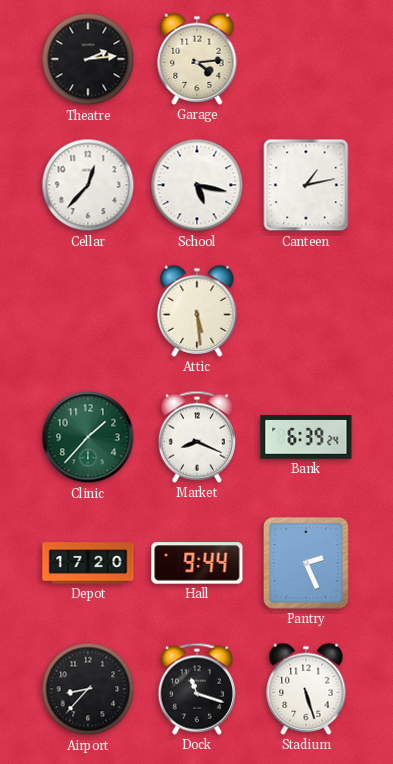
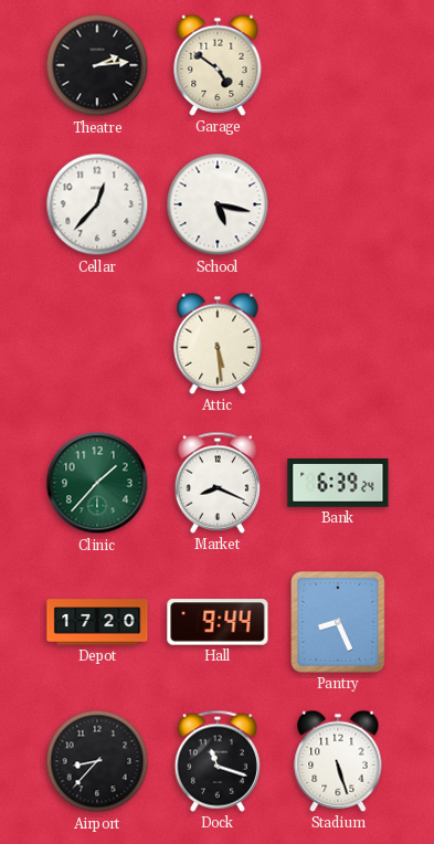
Garage: 4:14 -> 4:51 (218, 65)
Canteen: 1:13 -> none (306, 185)
Pantry: 2:26 -> 8:26 (339, 623)
